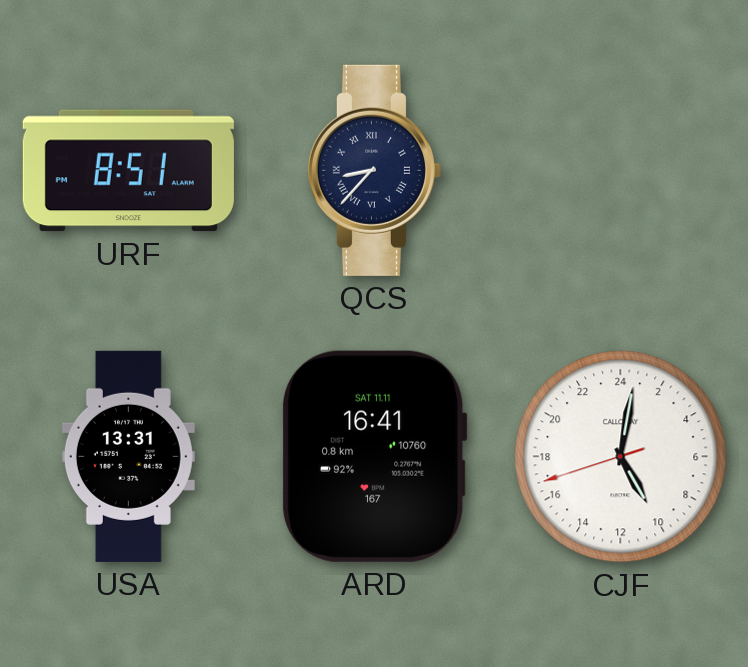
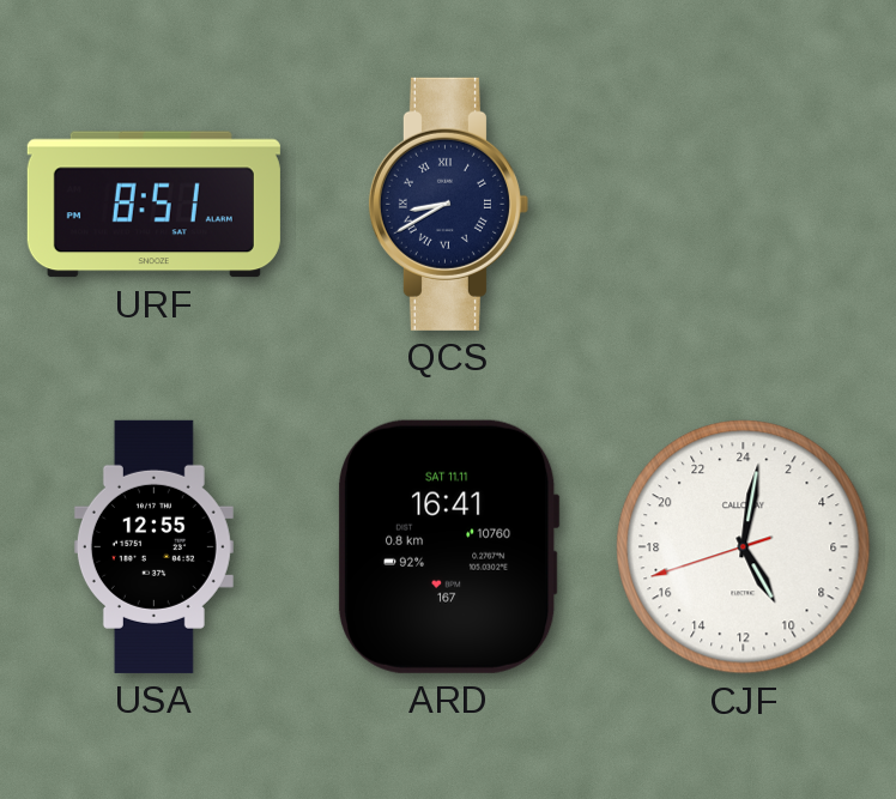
QCS: 8:37 -> 8:40 (448, 204)
USA: 13:31 -> 12:55 (153, 546)
